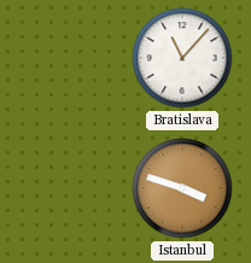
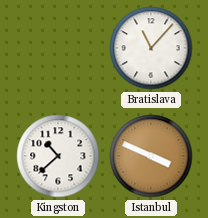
Kingston: none -> 10:38 (58, 156)
Istanbul: 3:48 -> 3:49 (151, 156)
